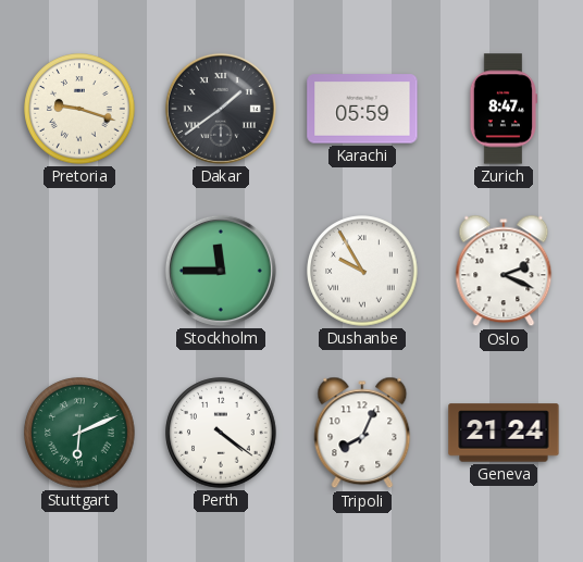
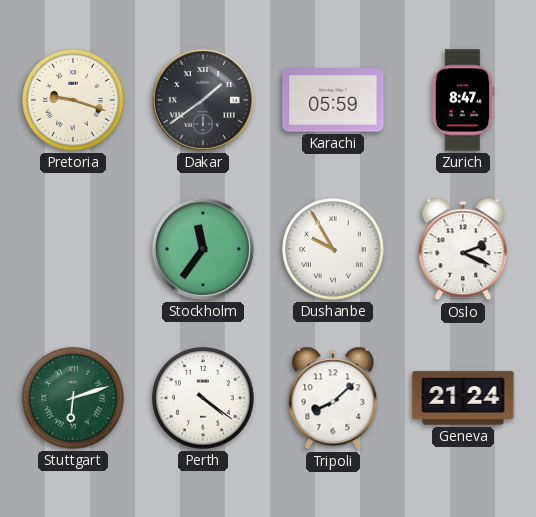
Stockholm: 11:45 -> 11:36 (203, 249)
Stuttgart: 6:11 -> 6:12 (73, 398)
Tripoli: 8:04 -> 8:08 (333, 398)
